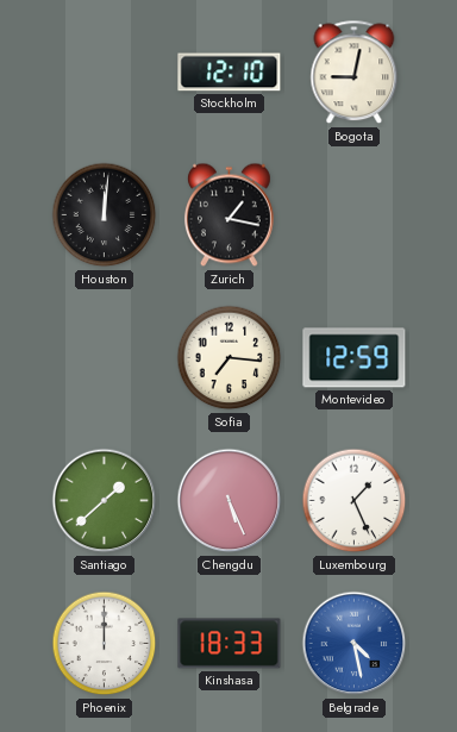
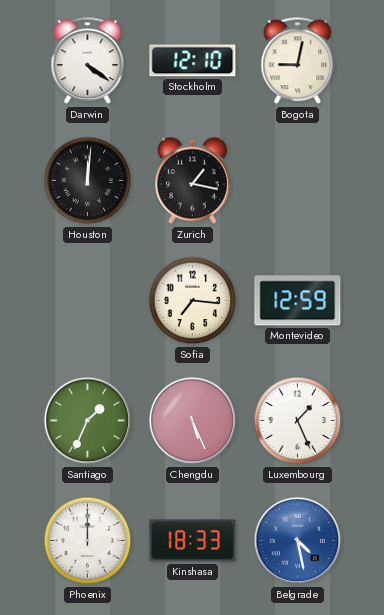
Darwin: none -> 4:21 (88, 61)
Santiago: 1:38 -> 1:34 (88, 421)
